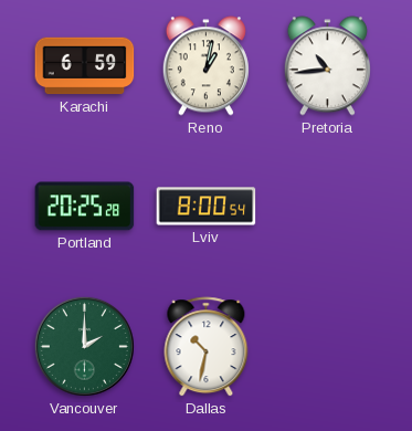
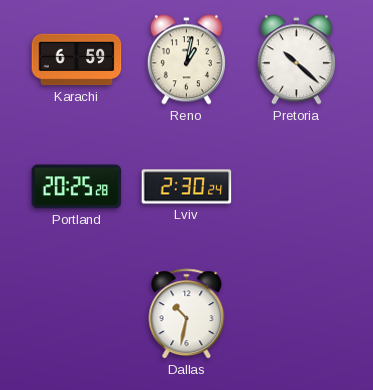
Pretoria: 10:44 -> 10:22 (296, 60)
Lviv: 8:00 -> 2:30 (187, 187)
Vancouver: 2:00 -> none (84, 346)
